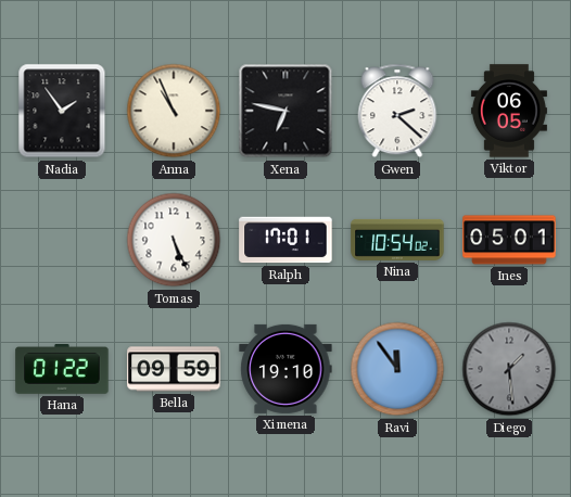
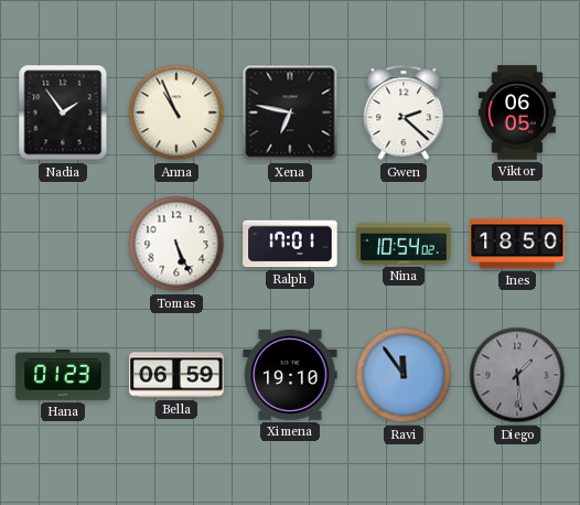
Ines: 05:01 -> 18:50 (517, 244)
Hana: 01:22 -> 01:23 (63, 376)
Bella: 09:59 -> 06:59 (176, 375)
